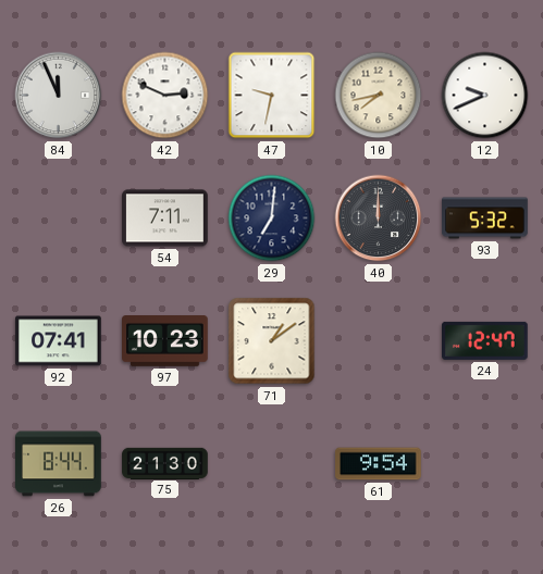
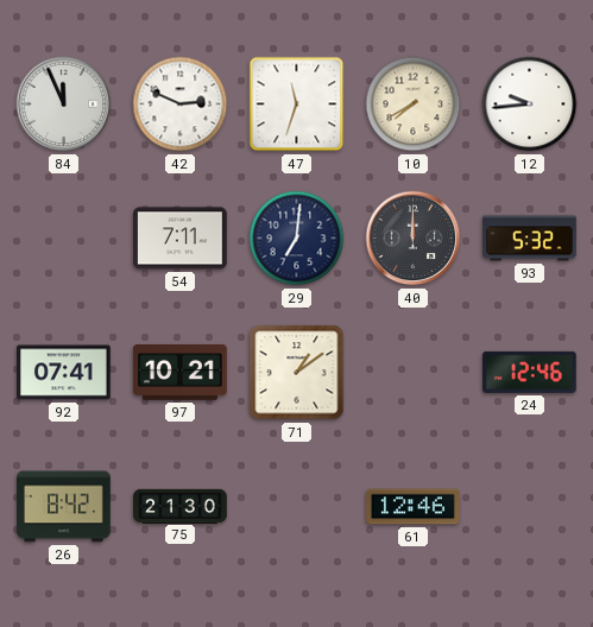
47: 9:32 -> 11:33 (297, 104)
10: 7:43 -> 7:40 (414, 104)
12: 9:41 -> 9:44 (530, 104)
97: 10:23 -> 10:21 (181, 373)
24: 12:47 -> 12:46 (530, 372)
26: 8:44 -> 8:42 (64, 507)
61: 9:54 -> 12:46 (414, 507)
